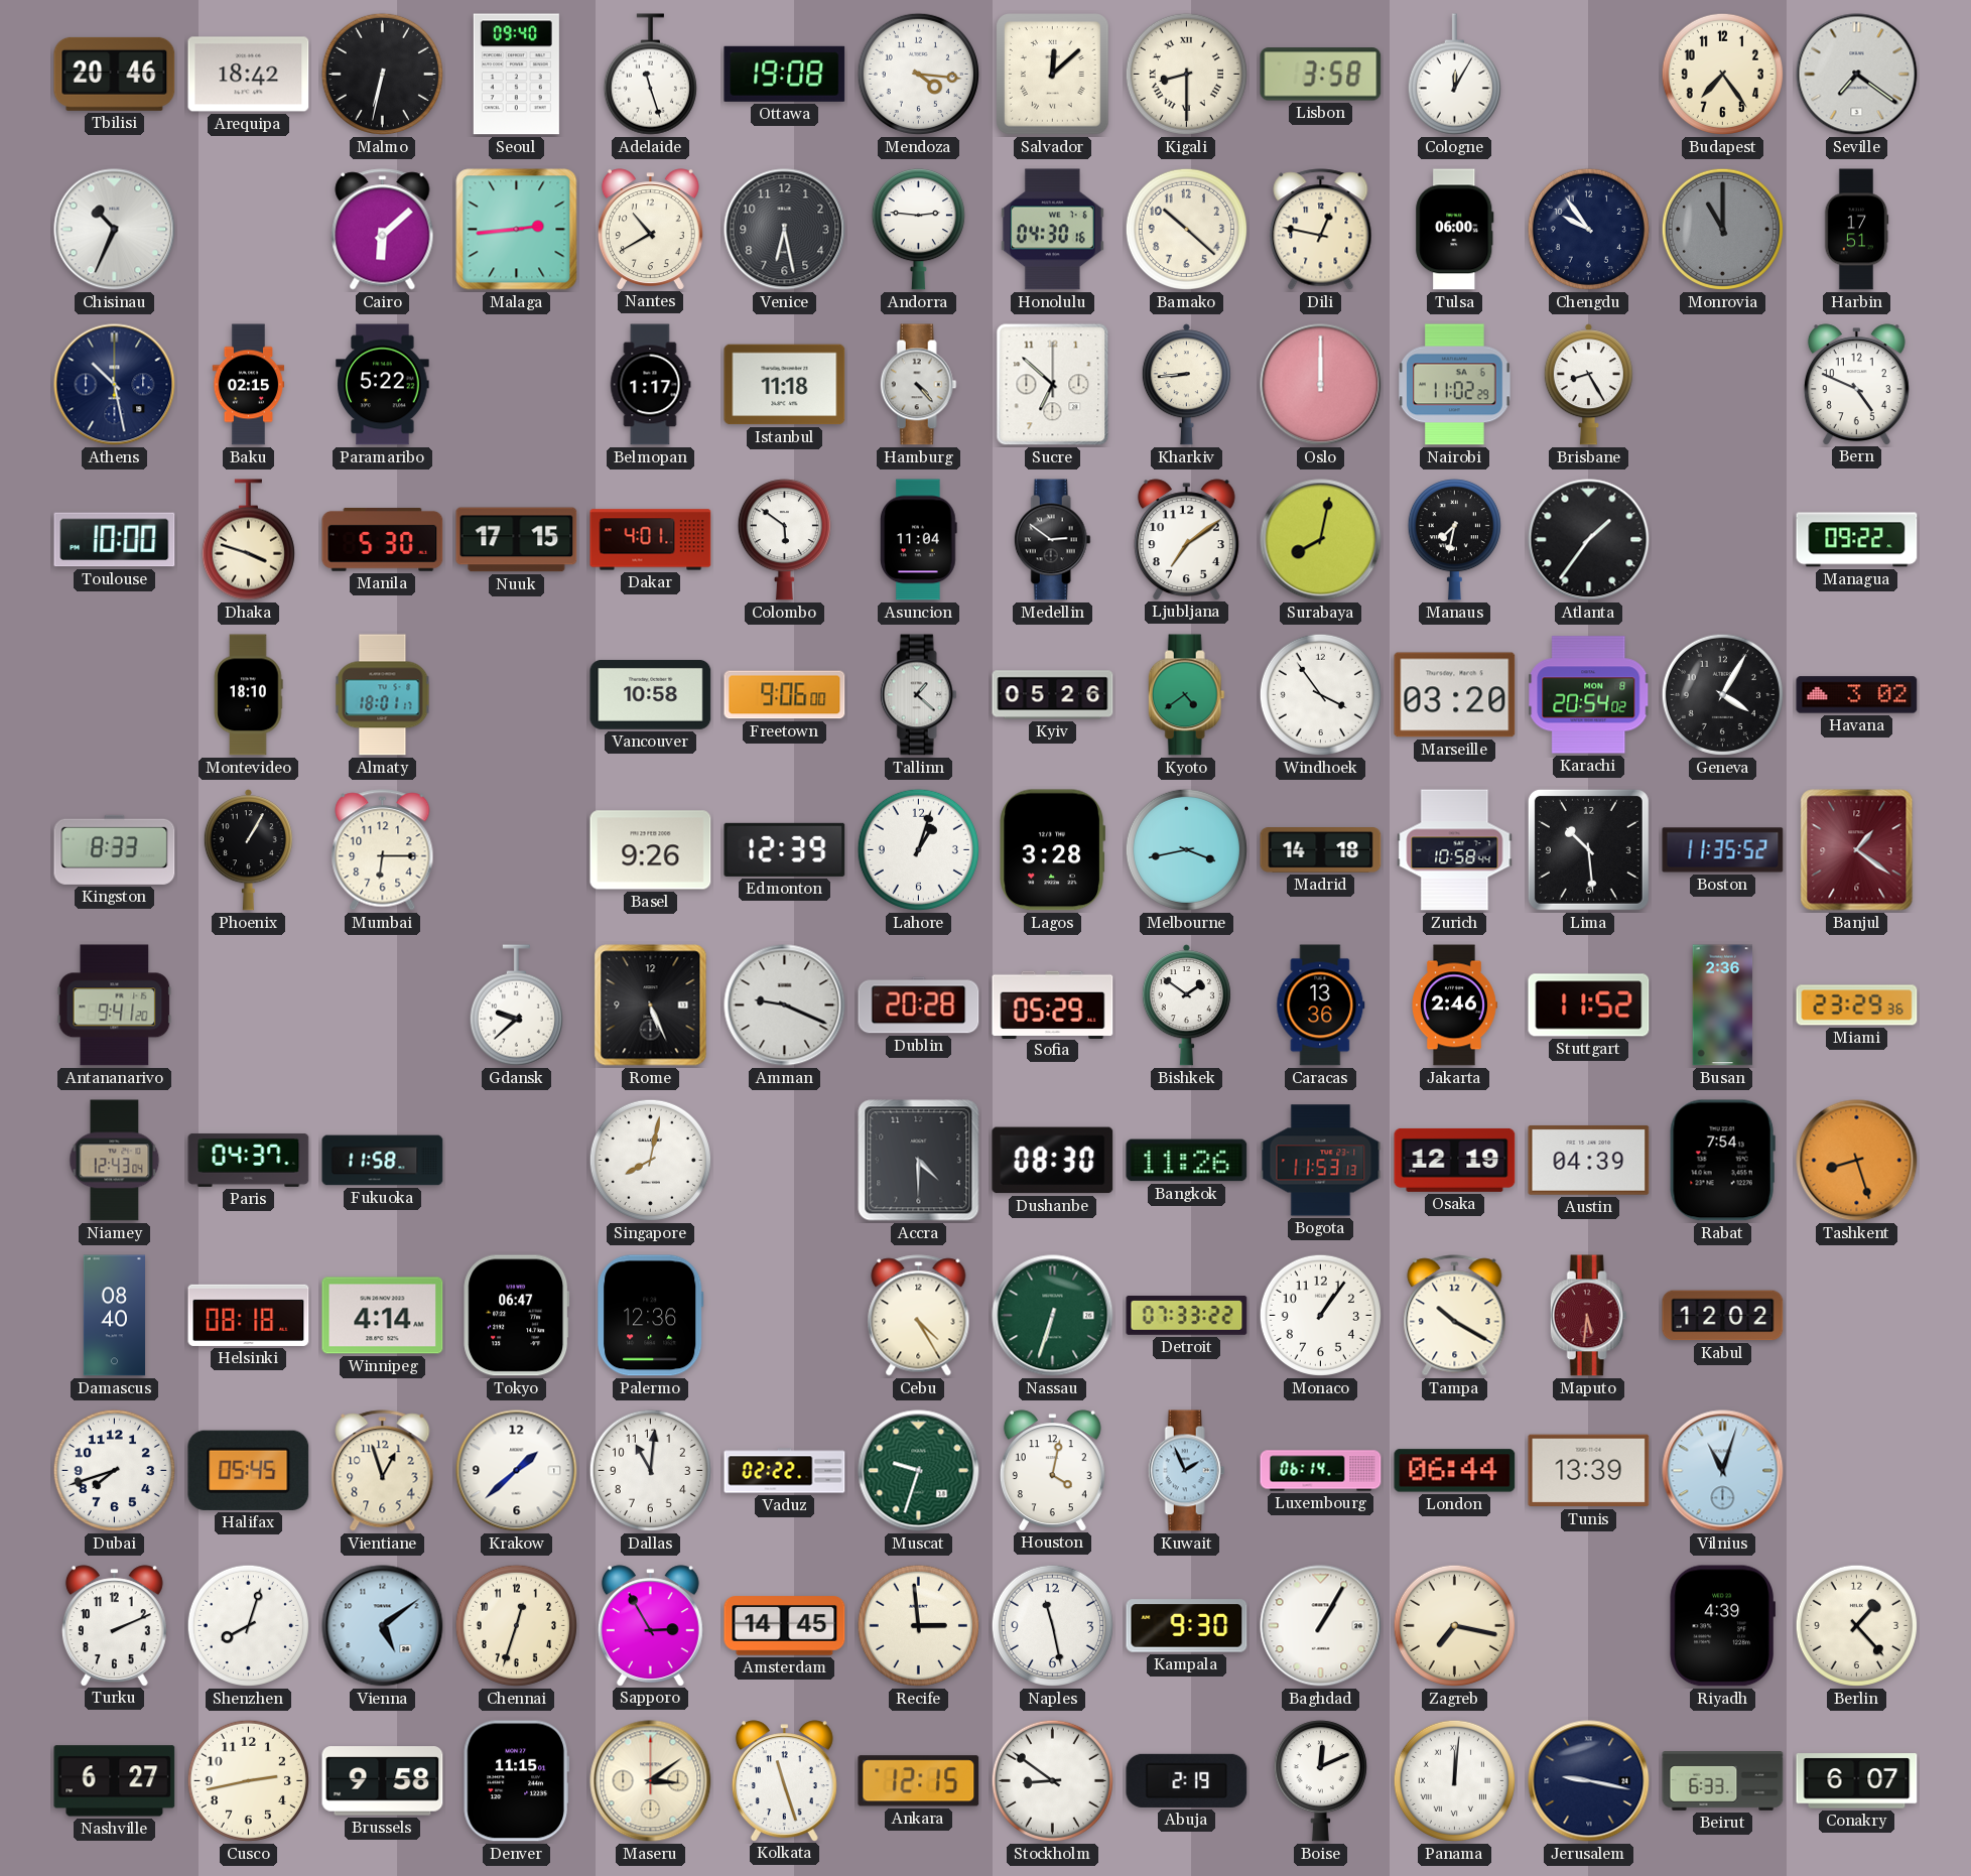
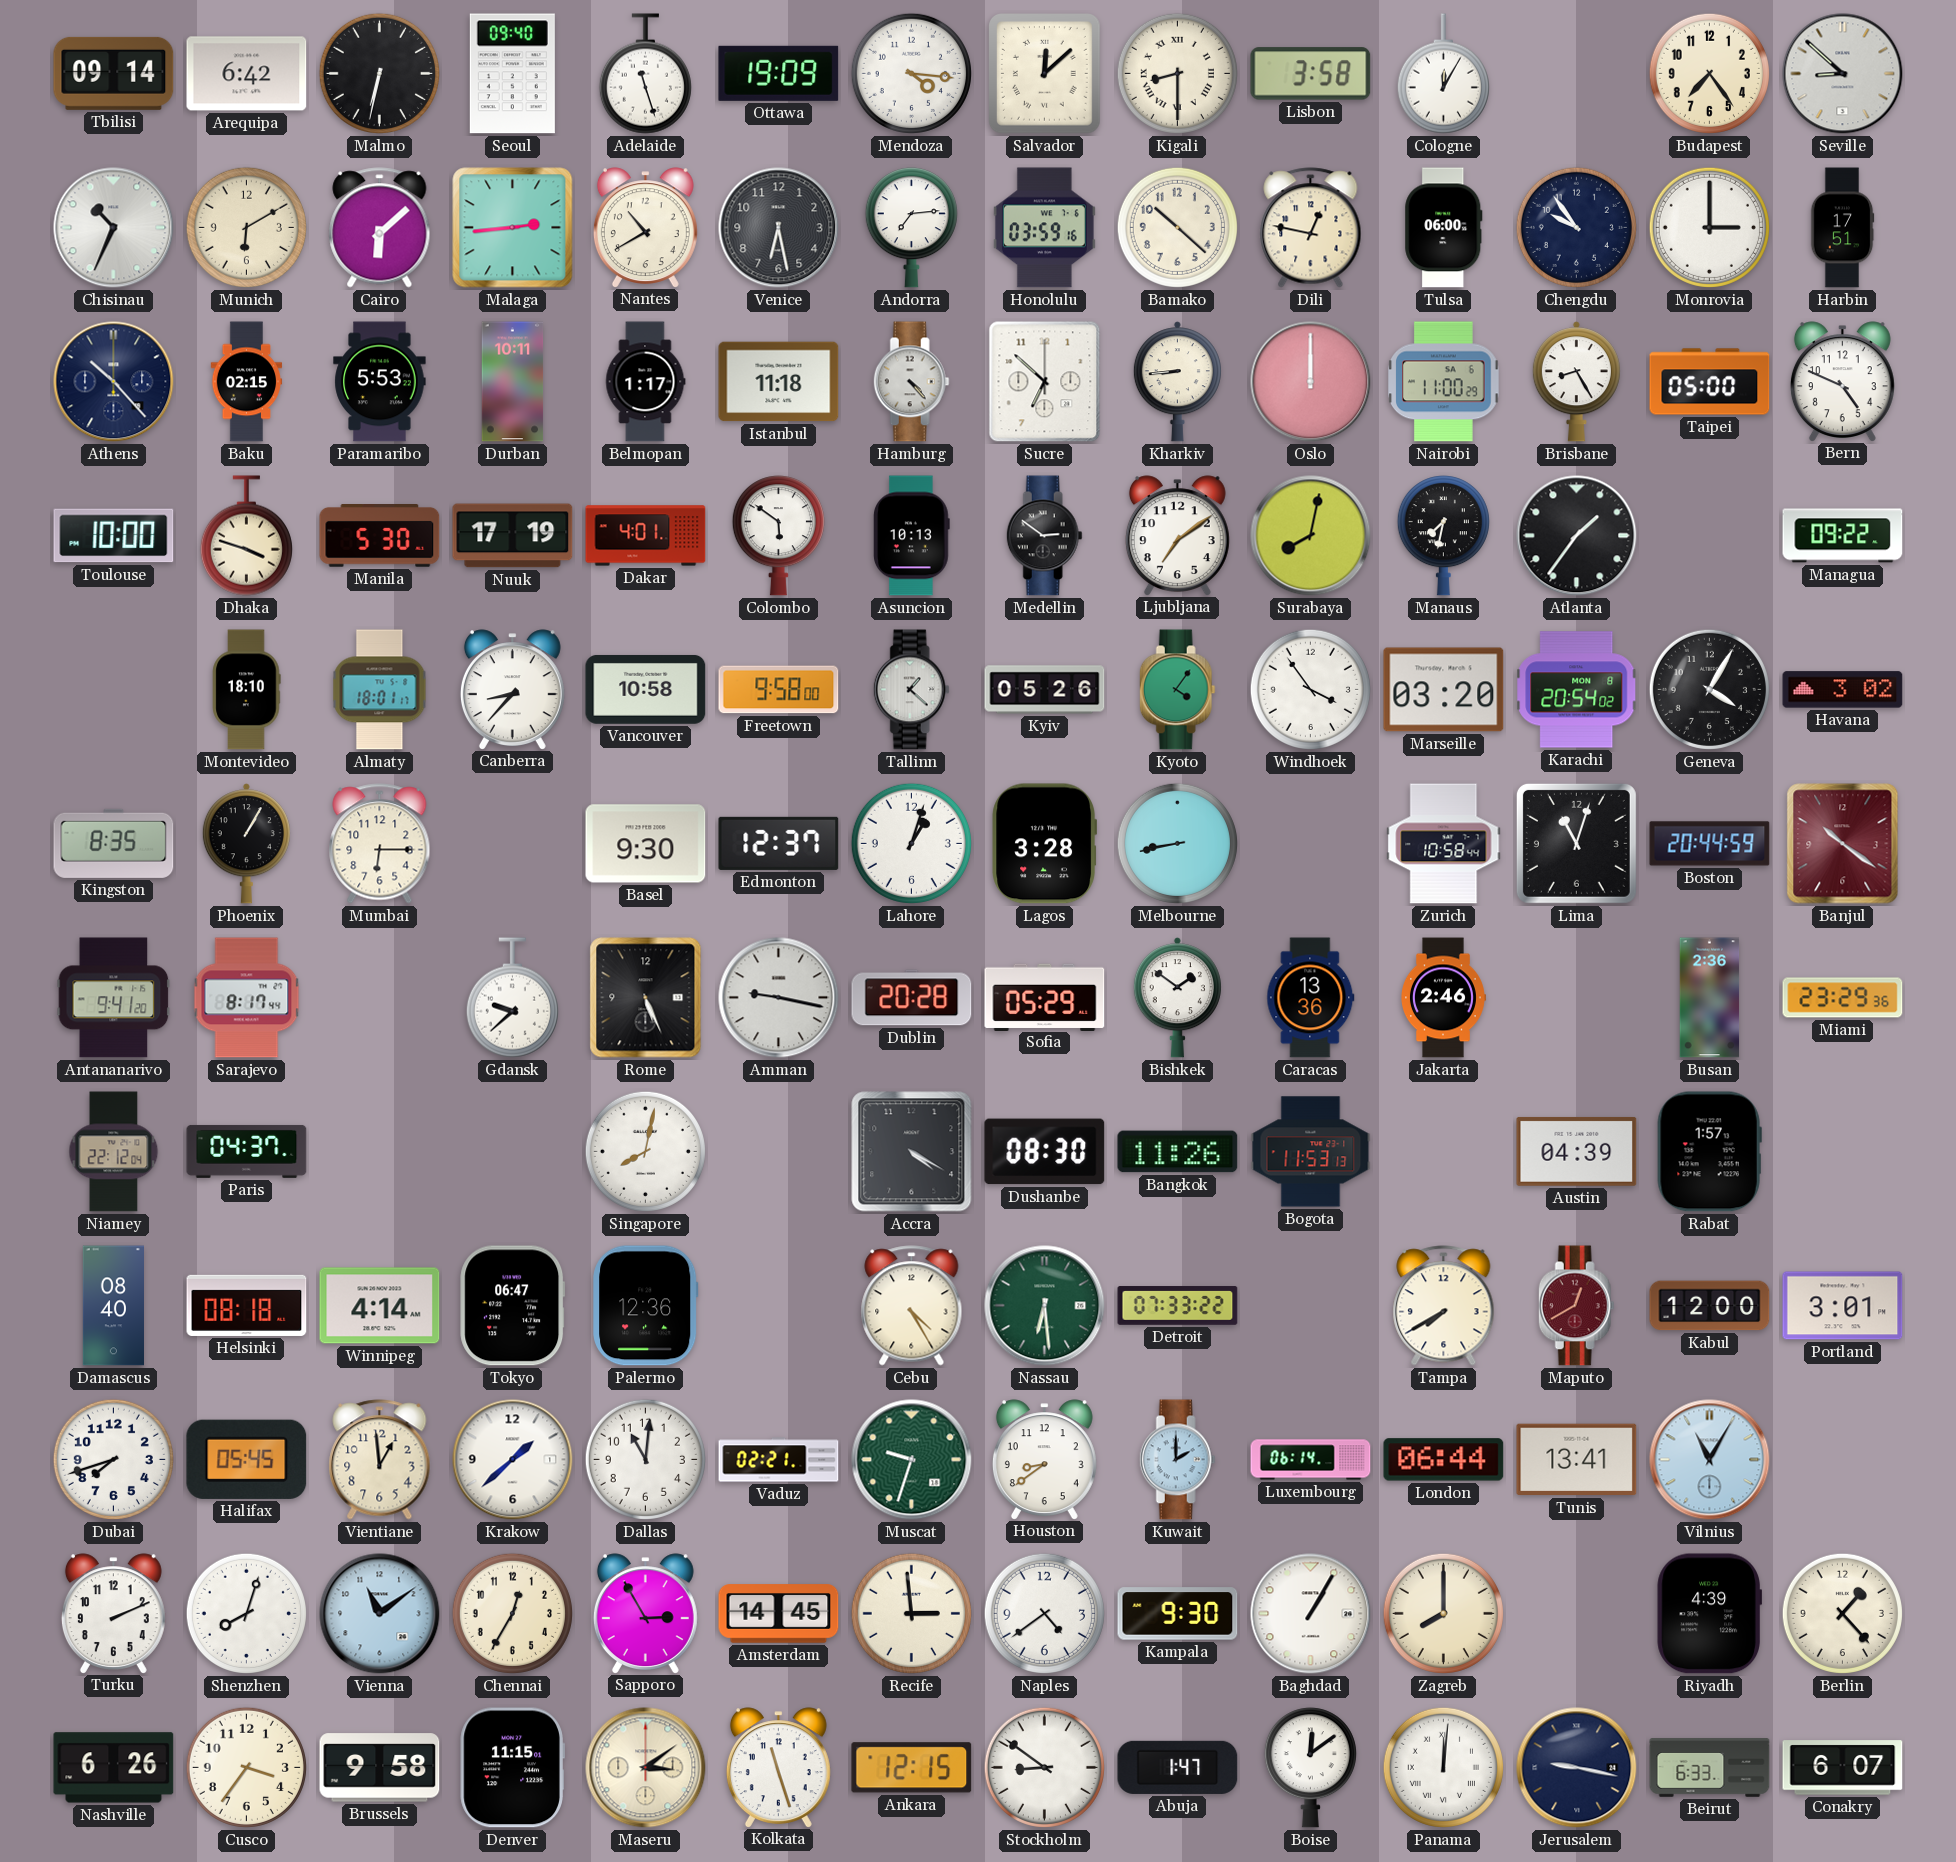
Tbilisi: 20:46 -> 09:14 (114, 73)
Arequipa: 18:42 -> 6:42 (247, 74)
Ottawa: 19:08 -> 19:09 (779, 73)
Seville: 7:21 -> 8:52 (1843, 74)
Munich: none -> 6:10 (246, 227)
Andorra: 2:46 -> 7:14 (911, 228)
Honolulu: 04:30 -> 03:59 (1044, 228)
Monrovia: 11:00 -> 3:00 (1709, 227)
Monrovia dial: grey -> white (1709, 227)
Athens: 10:28 -> 10:23 (114, 382)
Paramaribo: 5:22 -> 5:53 (380, 382)
Durban: none -> 10:11 (513, 382)
Nairobi: 11:02 -> 11:00 (1444, 382)
Taipei: none -> 05:00 (1710, 382)
Nuuk: 17:15 -> 17:19 (513, 536)
Asuncion: 11:04 -> 10:13 (912, 536)
Canberra: none -> 8:37 (512, 689)
Freetown: 9:06 -> 9:58 (779, 690)
Kyoto: 4:39 -> 4:06 (1177, 690)
Kingston: 8:33 -> 8:35 (114, 843)
Basel: 9:26 -> 9:30 (646, 844)
Edmonton: 12:39 -> 12:37 (779, 843)
Melbourne: 3:43 -> 8:43 (1177, 843)
Madrid: 14:18 -> none (1321, 850)
Lima: 10:29 -> 11:03 (1576, 843)
Boston: 11:35 -> 20:44 (1710, 844)
Banjul: 1:21 -> 10:21 (1843, 844)
Sarajevo: none -> 8:17 (247, 998)
Amman: 9:19 -> 9:17 (779, 998)
Stuttgart: 11:52 -> none (1589, 1006)
Niamey: 12:43 -> 22:12 (114, 1152)
Fukuoka: 11:58 -> none (383, 1161)
Accra: 4:30 -> 4:20 (912, 1152)
Osaka: 12:19 -> none (1455, 1160)
Rabat: 7:54 -> 1:57 (1709, 1152)
Tashkent: 8:27 -> none (1857, 1161)
Nassau: 6:33 -> 6:29 (1045, 1306)
Monaco: 1:06 -> none (1320, 1315)
Tampa: 10:20 -> 7:40 (1444, 1306)
Maputo: 5:31 -> 12:40 (1576, 1306)
Kabul: 12:02 -> 12:00 (1710, 1306)
Portland: none -> 3:01 (1843, 1306)
Vientiane: 12:57 -> 12:59 (380, 1460)
Vaduz: 02:22 -> 02:21 (779, 1460)
Houston: 4:02 -> 8:39 (1044, 1459)
Kuwait: 1:56 -> 2:00 (1177, 1460)
Tunis: 13:39 -> 13:41 (1577, 1460)
Vilnius: 11:03 -> 11:05 (1710, 1460)
Vienna: 5:09 -> 11:09 (380, 1614)
Chennai: 12:33 -> 12:35 (512, 1613)
Naples: 11:28 -> 4:39 (1044, 1613)
Zagreb: 7:17 -> 8:00 (1443, 1613)
Nashville: 6:27 -> 6:26 (114, 1768)
Cusco: 2:43 -> 3:36 (246, 1767)
Abuja: 2:19 -> 1:47 (1178, 1767)
Boise: 12:11 -> 12:09 (1310, 1768)
